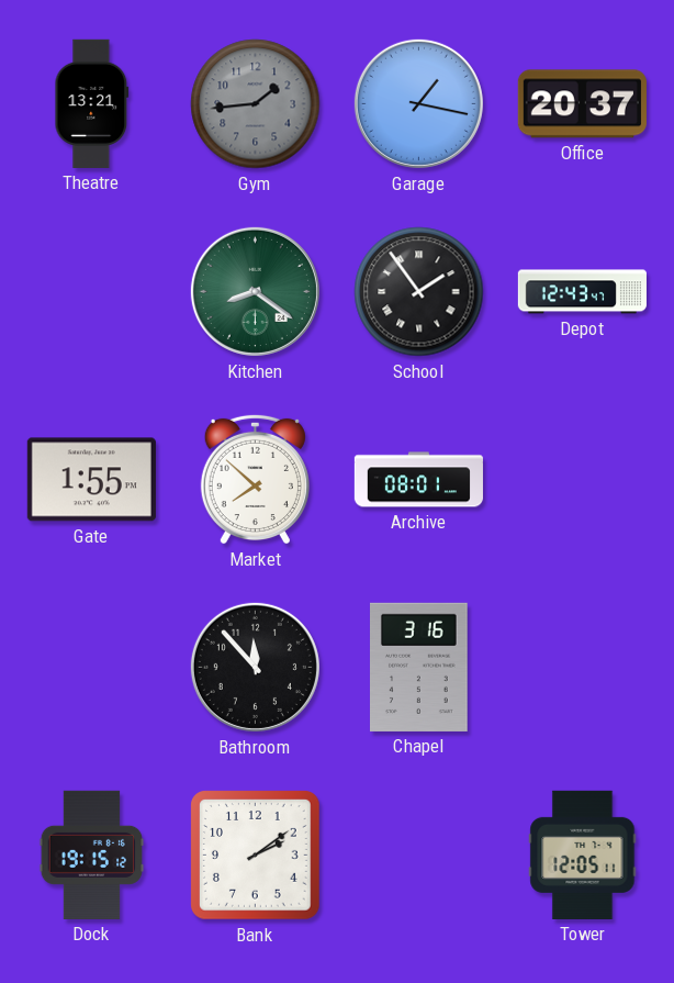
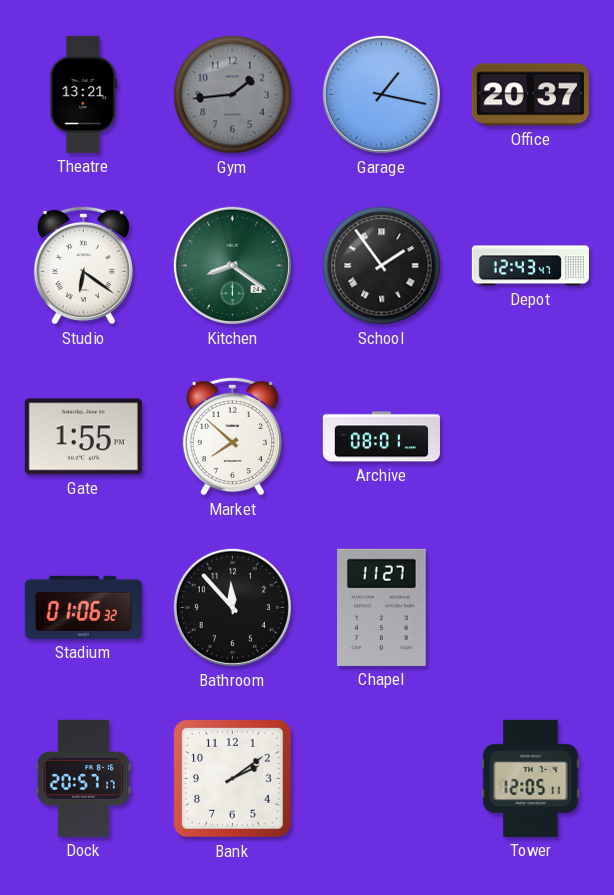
Studio: none -> 6:21 (83, 265)
Stadium: none -> 01:06 (83, 607)
Chapel: 3:16 -> 11:27 (382, 607)
Dock: 19:15 -> 20:57 (84, 778)
